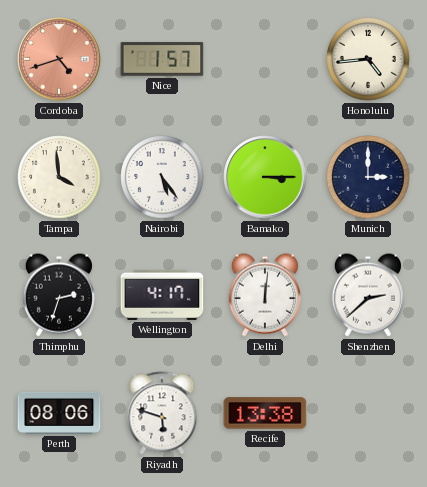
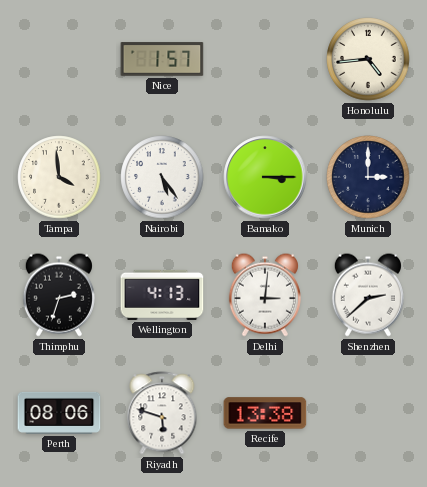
Cordoba: 4:42 -> none (59, 59)
Wellington: 4:17 -> 4:13 (162, 295)
Delhi: 12:01 -> 3:01 (265, 295)
